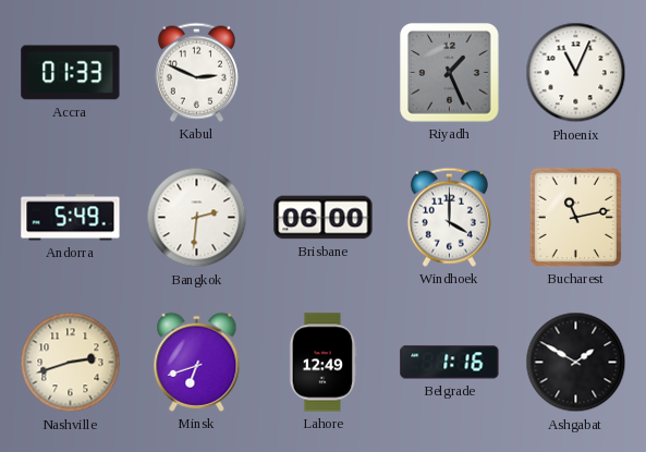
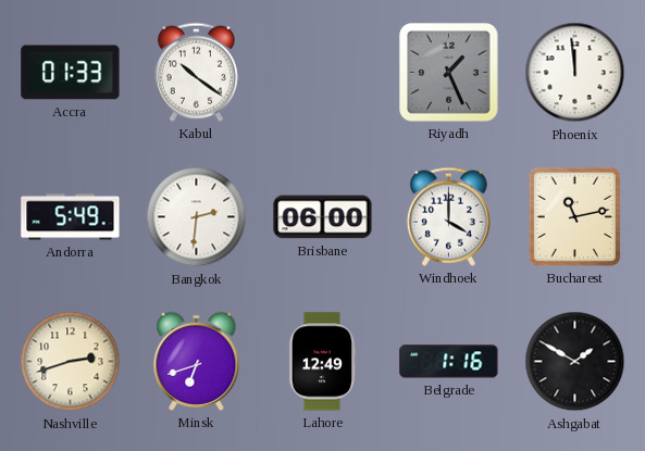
Kabul: 2:49 -> 10:21 (196, 72)
Phoenix: 11:04 -> 11:59 (575, 73)
